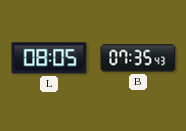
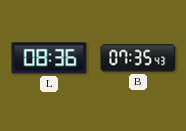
L: 08:05 -> 08:36 (49, 58)
